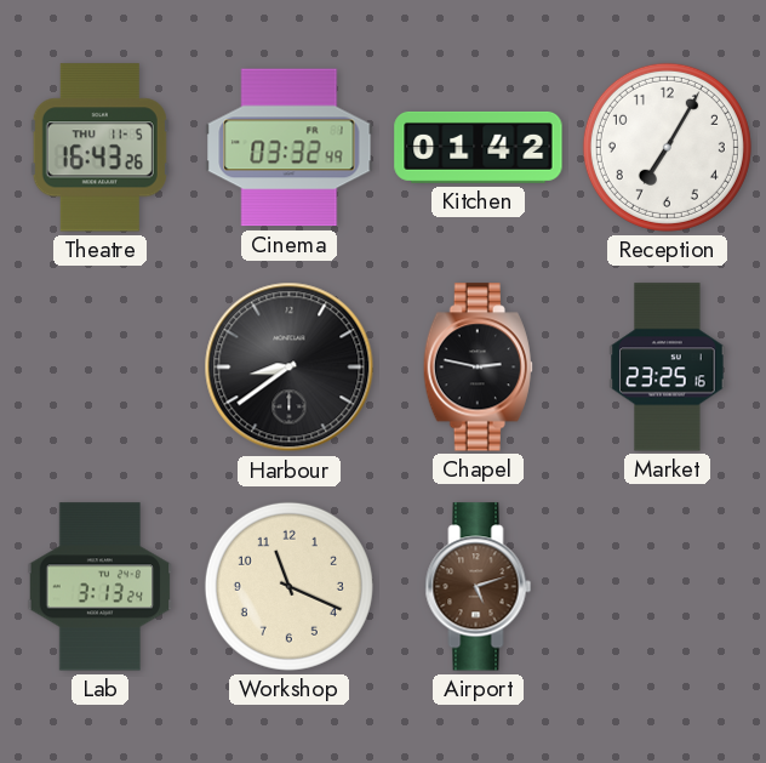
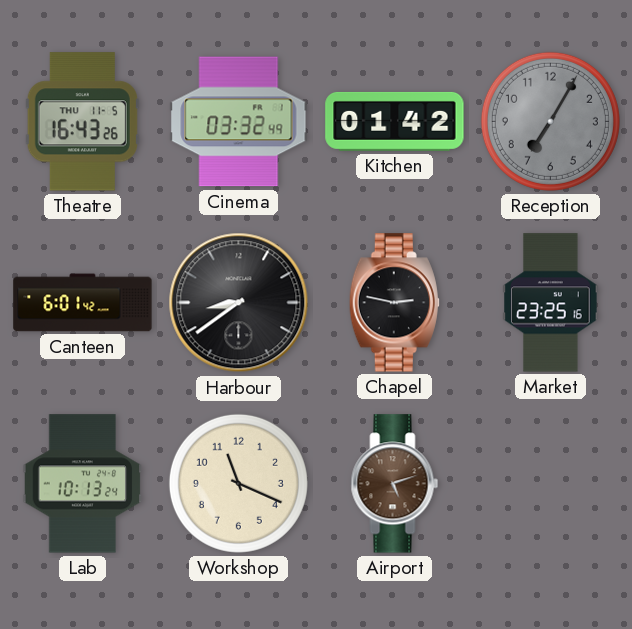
Reception dial: white -> grey (550, 121)
Canteen: none -> 6:01 (83, 303)
Lab: 3:13 -> 10:13 (83, 484)
